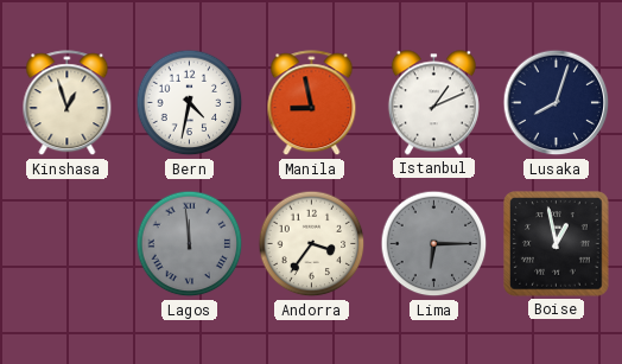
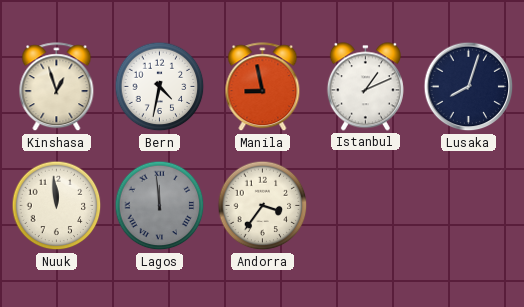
Nuuk: none -> 11:59 (57, 206)
Lima: 6:15 -> none (434, 244)
Boise: 12:58 -> none (557, 244)
